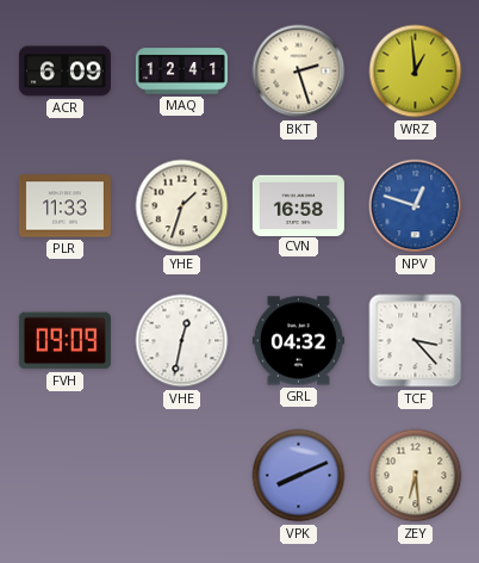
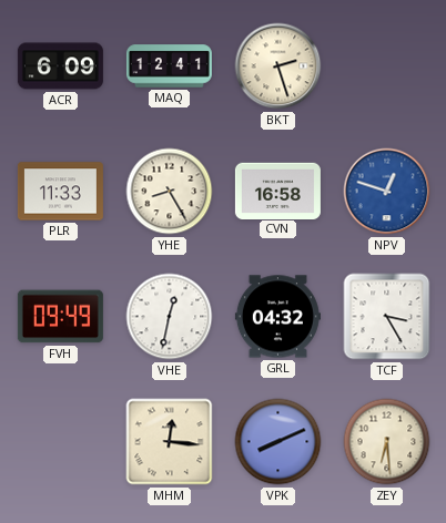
WRZ: 12:59 -> none (416, 72)
YHE: 1:33 -> 8:25 (170, 192)
FVH: 09:09 -> 09:49 (60, 317)
TCF: 3:23 -> 3:25 (387, 317)
MHM: none -> 12:16 (170, 442)
